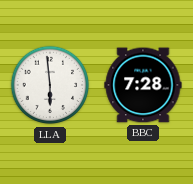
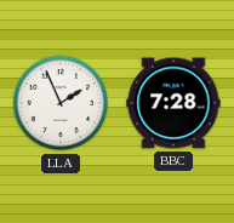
LLA: 5:59 -> 1:56 (61, 103)
